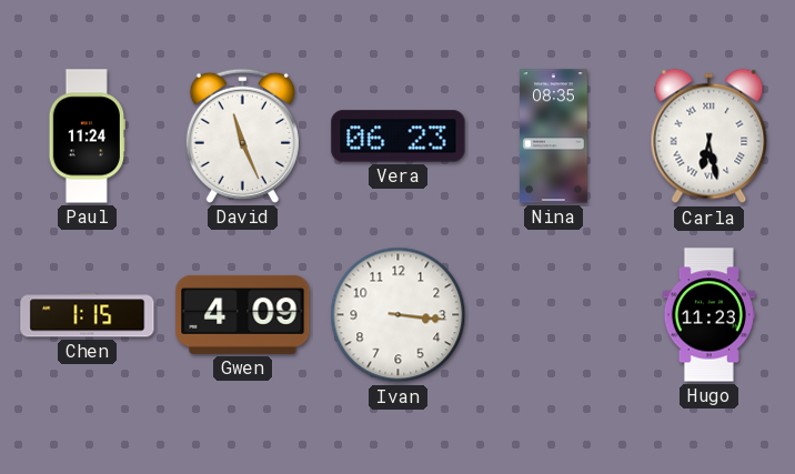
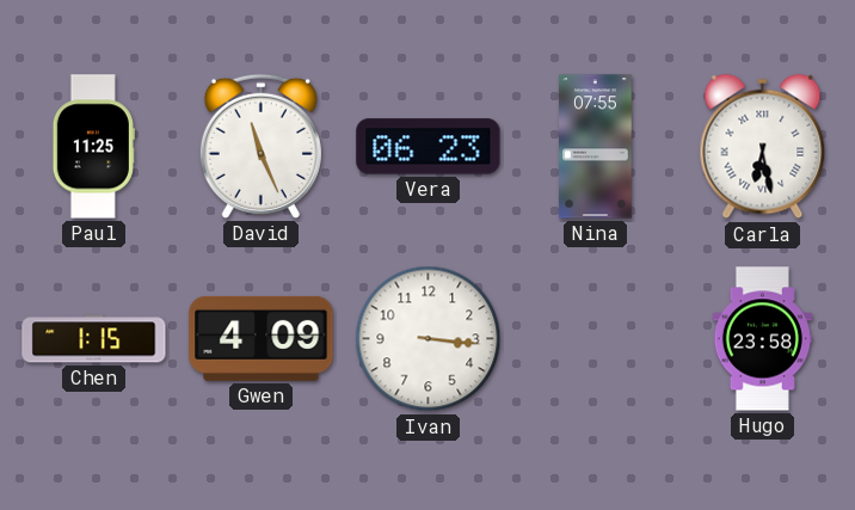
Paul: 11:24 -> 11:25 (93, 147)
Nina: 08:35 -> 07:55 (596, 147)
Hugo: 11:23 -> 23:58 (762, 339)
